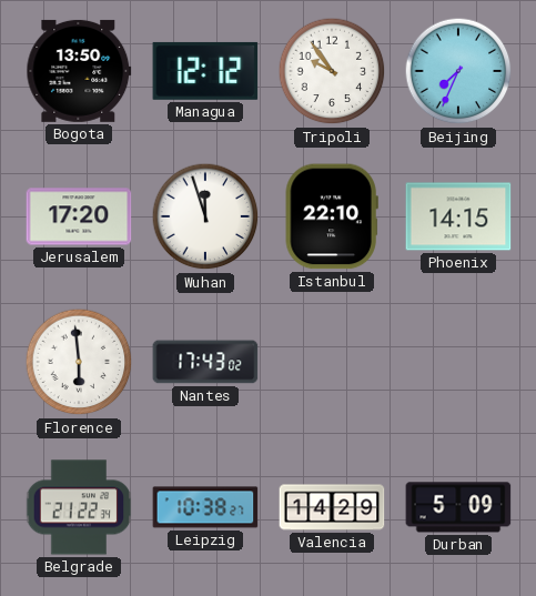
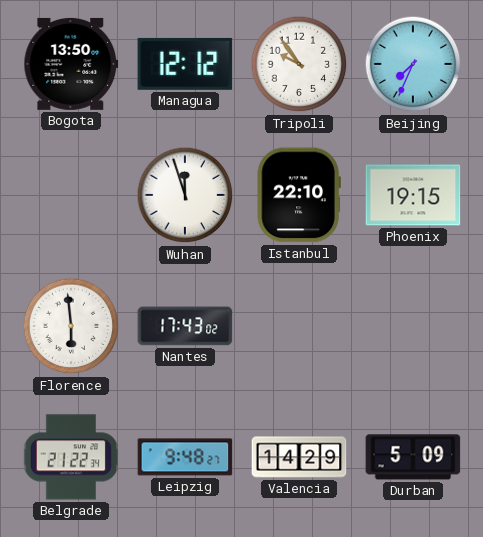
Jerusalem: 17:20 -> none (79, 216)
Phoenix: 14:15 -> 19:15 (413, 195)
Leipzig: 10:38 -> 9:48 (185, 457)
